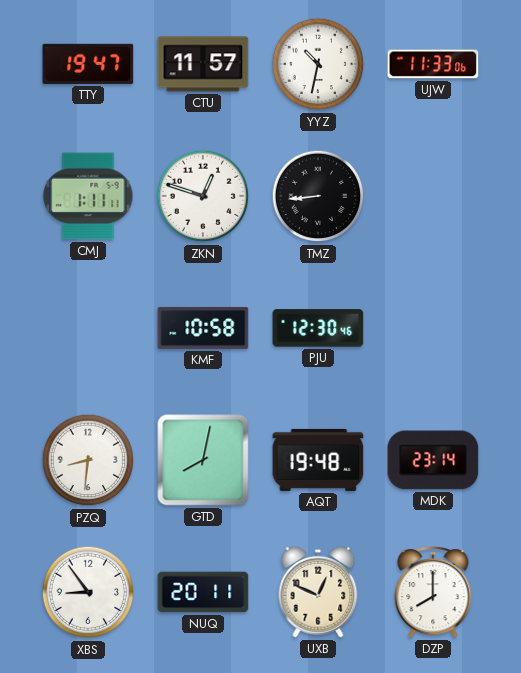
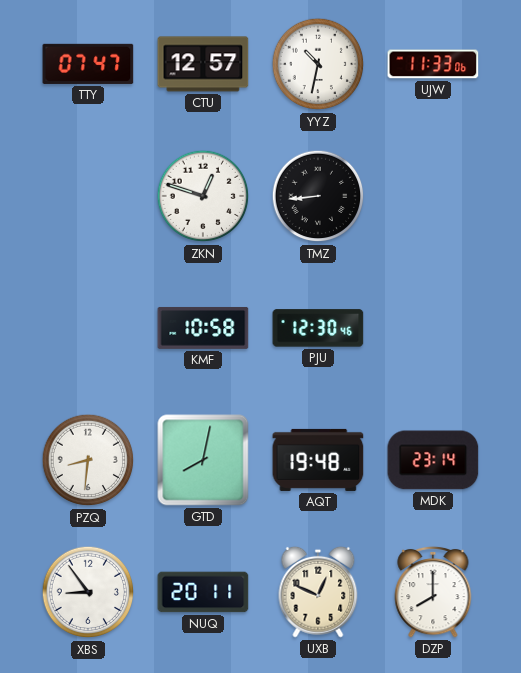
TTY: 19:47 -> 07:47 (88, 64)
CTU: 11:57 -> 12:57 (203, 64)
CMJ: 1:11 -> none (88, 196)
